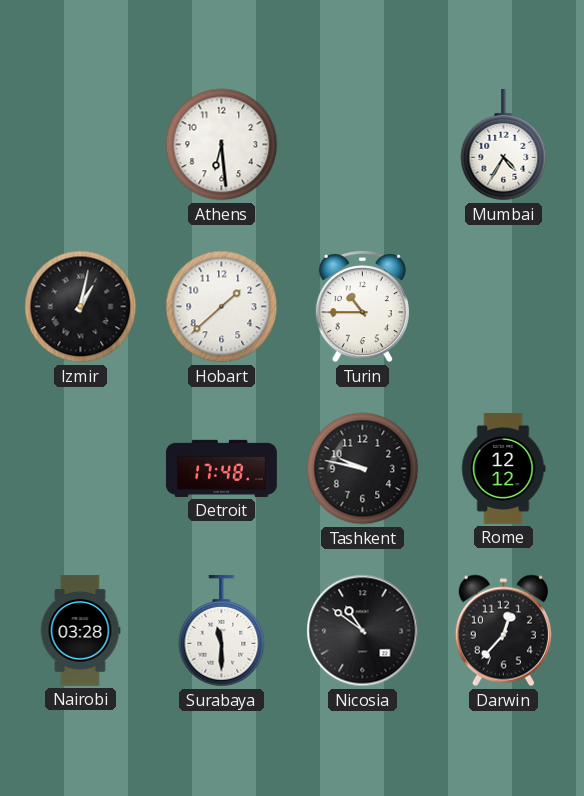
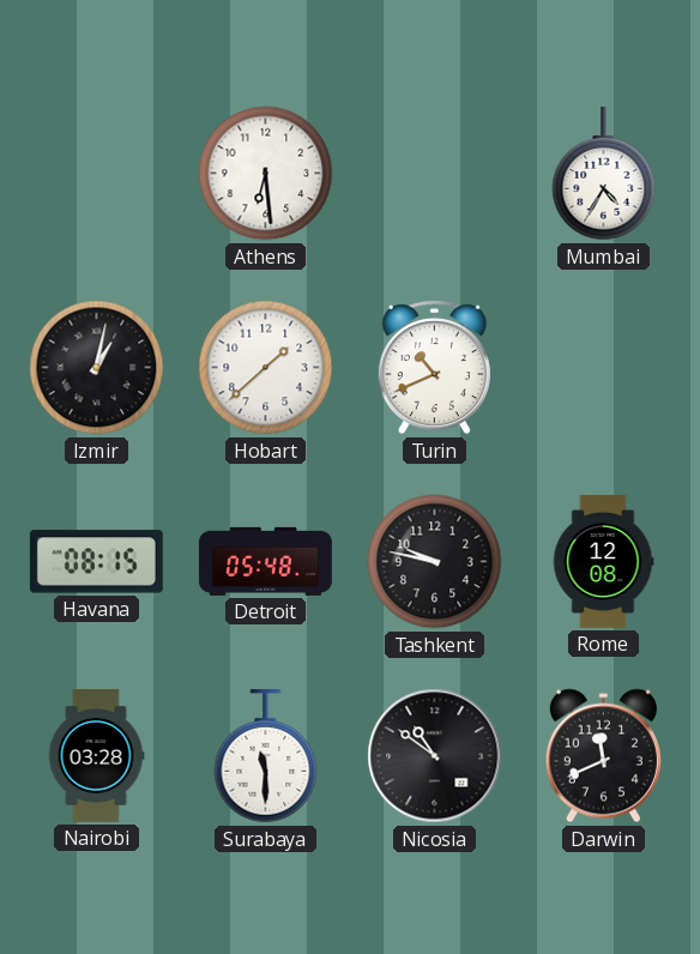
Turin: 10:45 -> 10:41 (434, 368)
Havana: none -> 08:15 (96, 562)
Detroit: 17:48 -> 05:48 (265, 561)
Rome: 12:12 -> 12:08 (603, 561)
Darwin: 12:37 -> 11:41 (603, 756)
